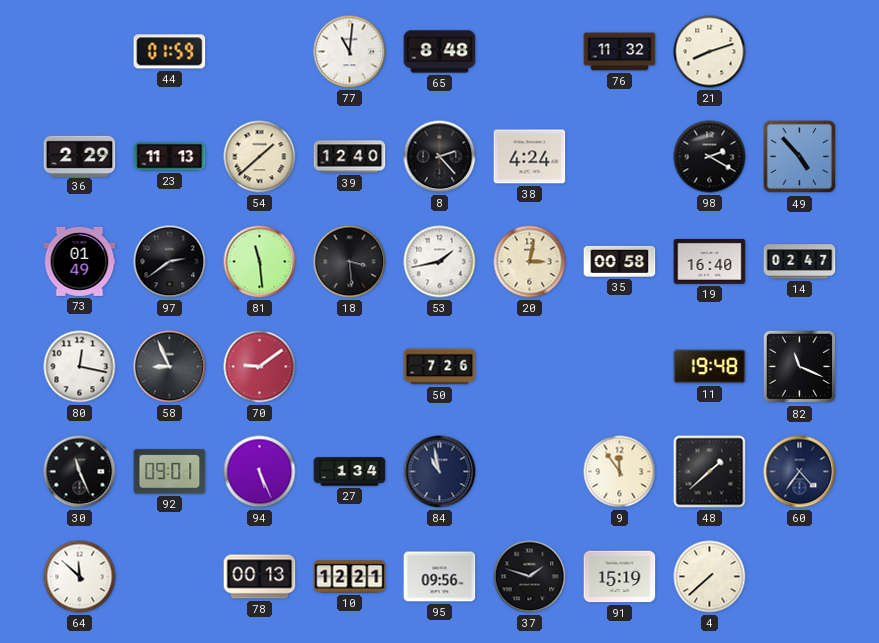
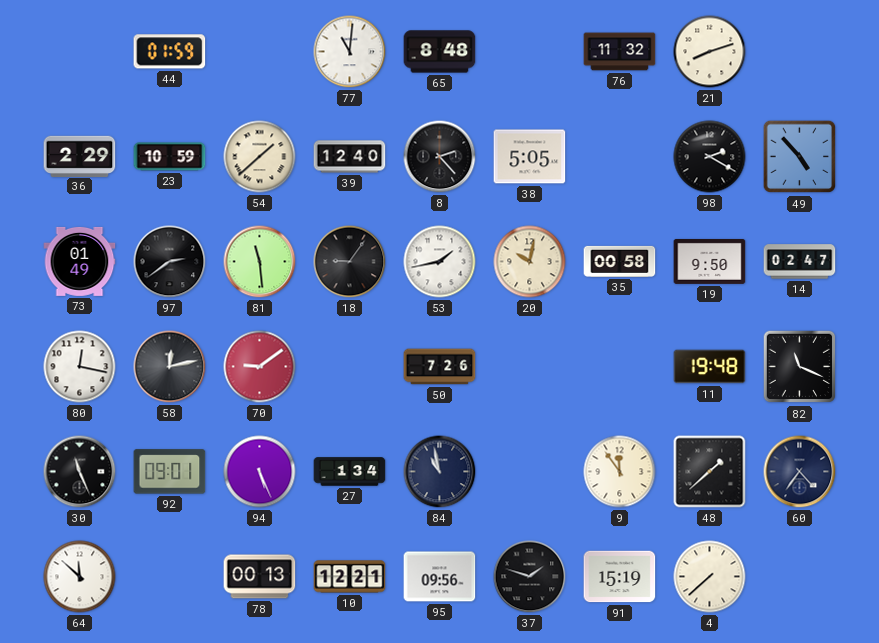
23: 11:13 -> 10:59 (170, 157)
38: 4:24 -> 5:05 (530, 157)
18: 3:29 -> 9:06 (350, 262)
20: 3:02 -> 10:02 (530, 262)
19: 16:40 -> 9:50 (710, 261)
58: 8:56 -> 12:13 (170, 367)
